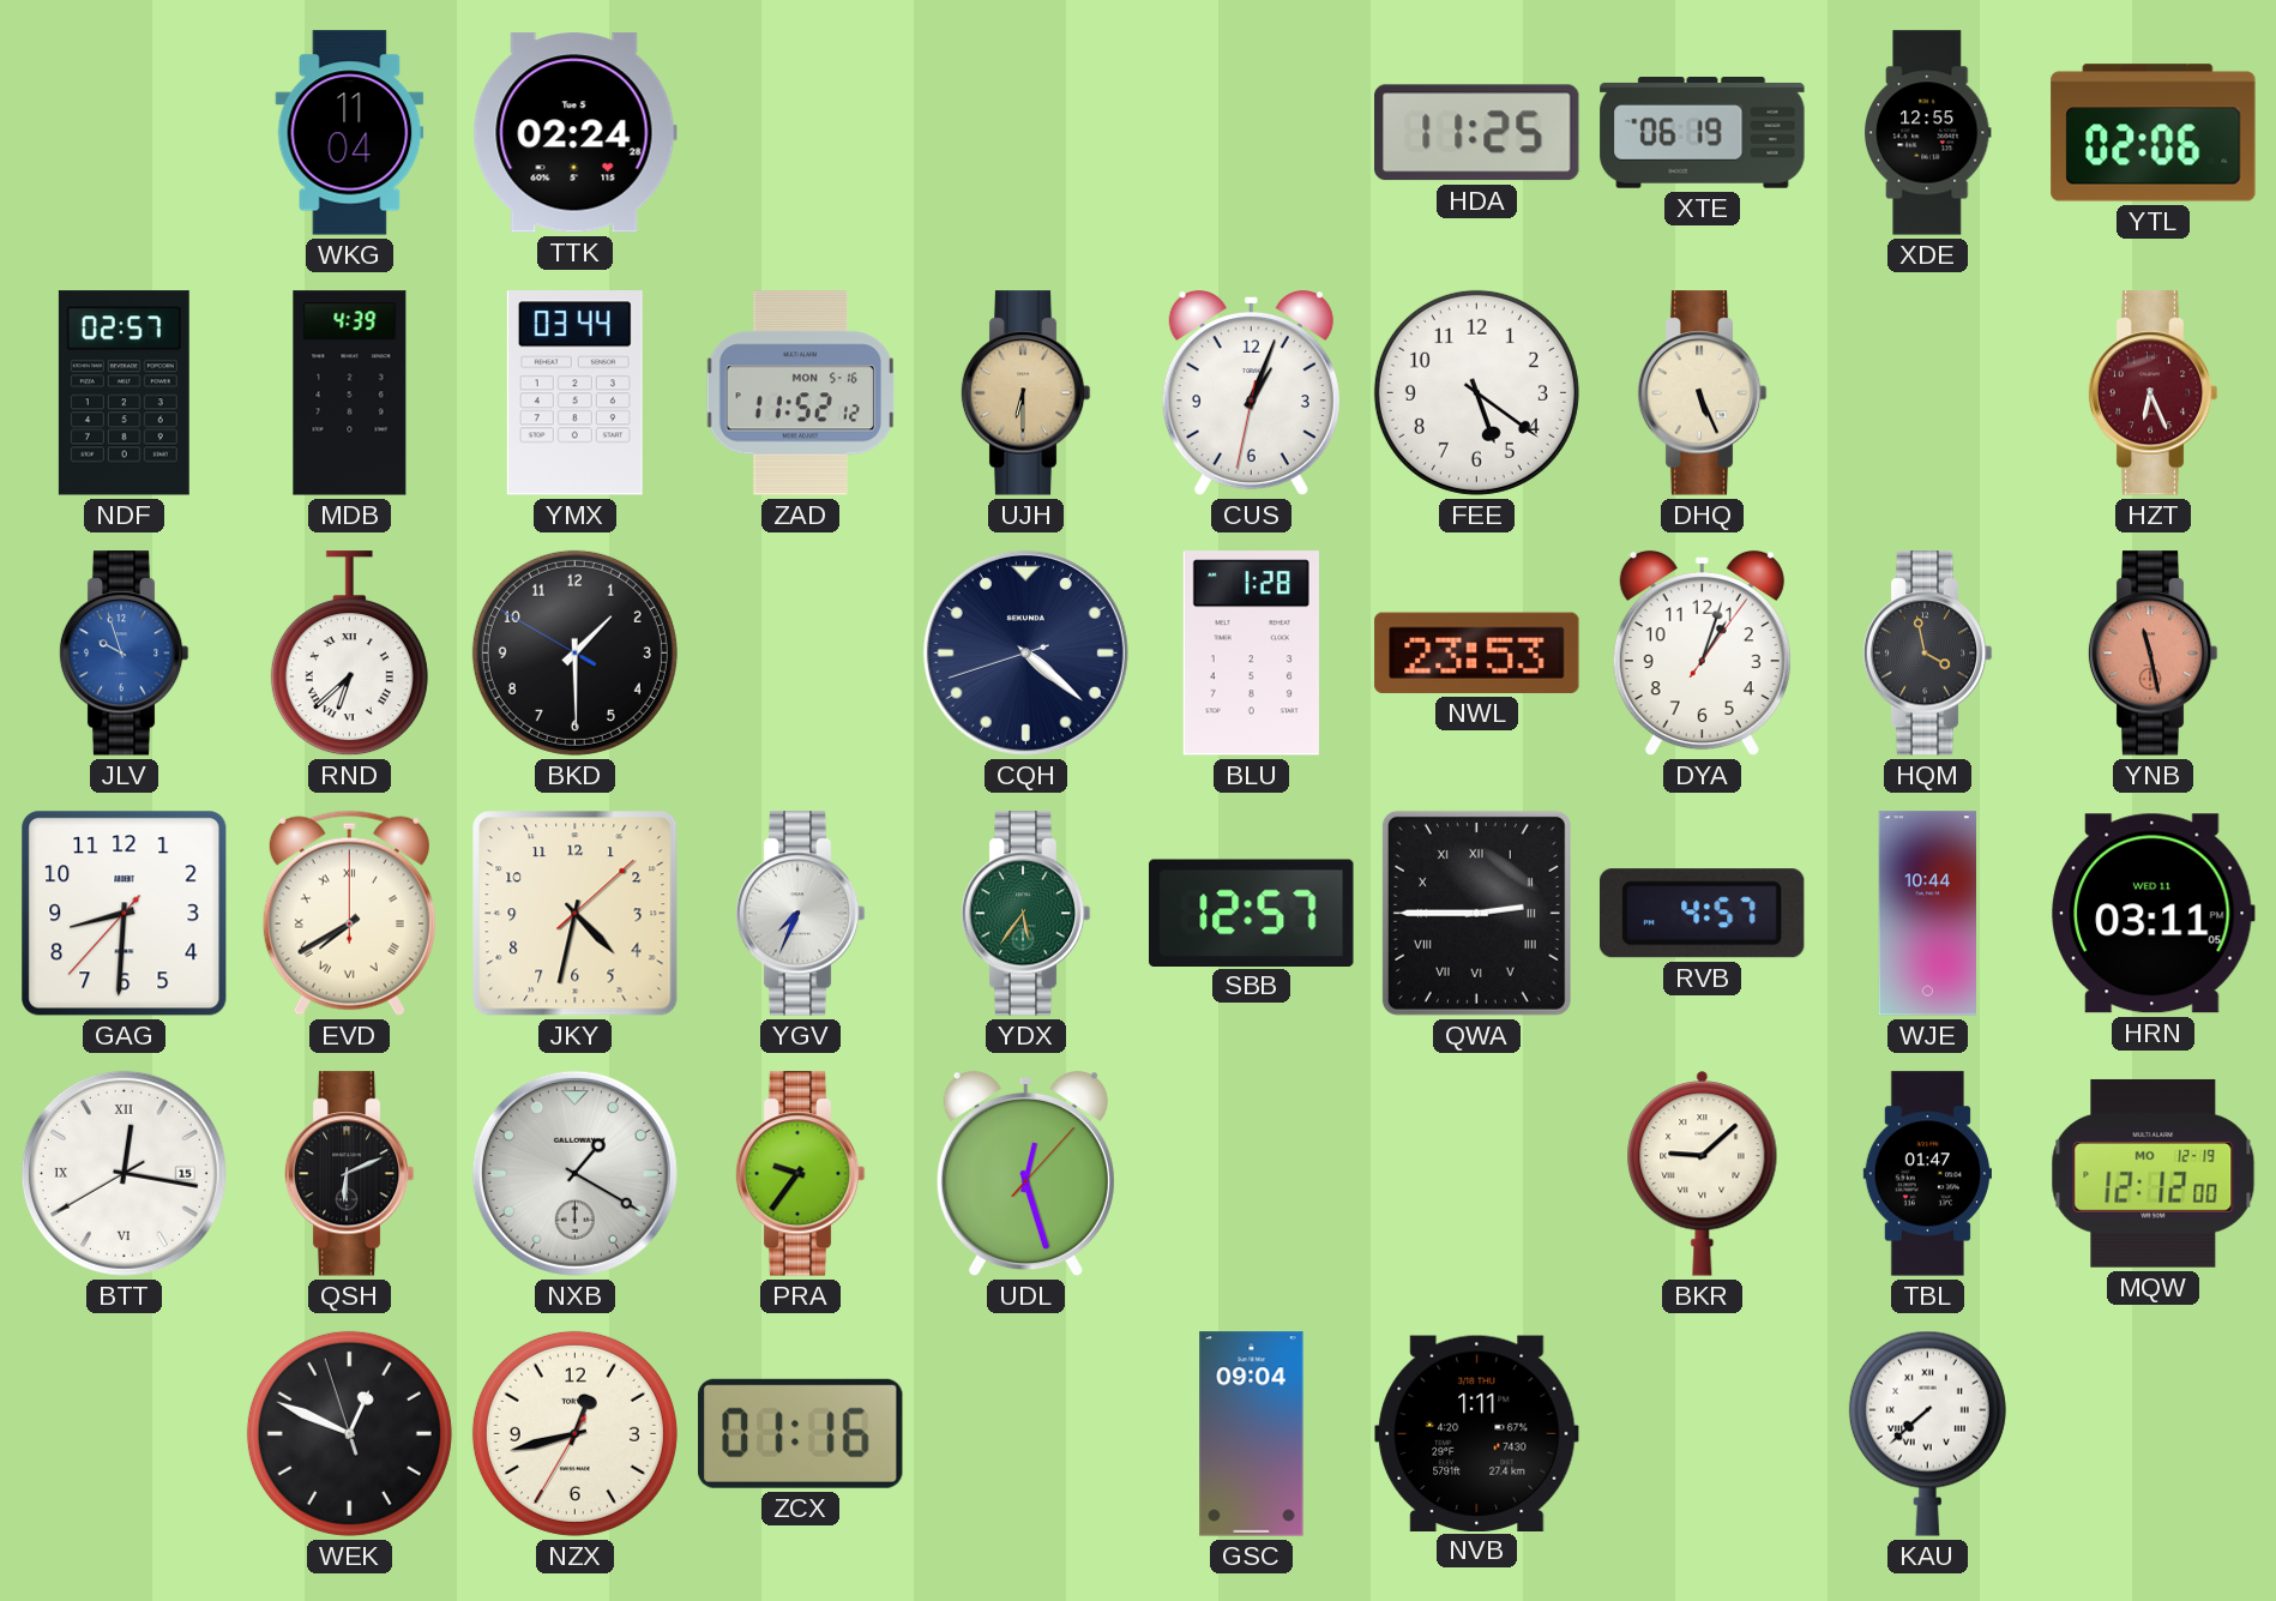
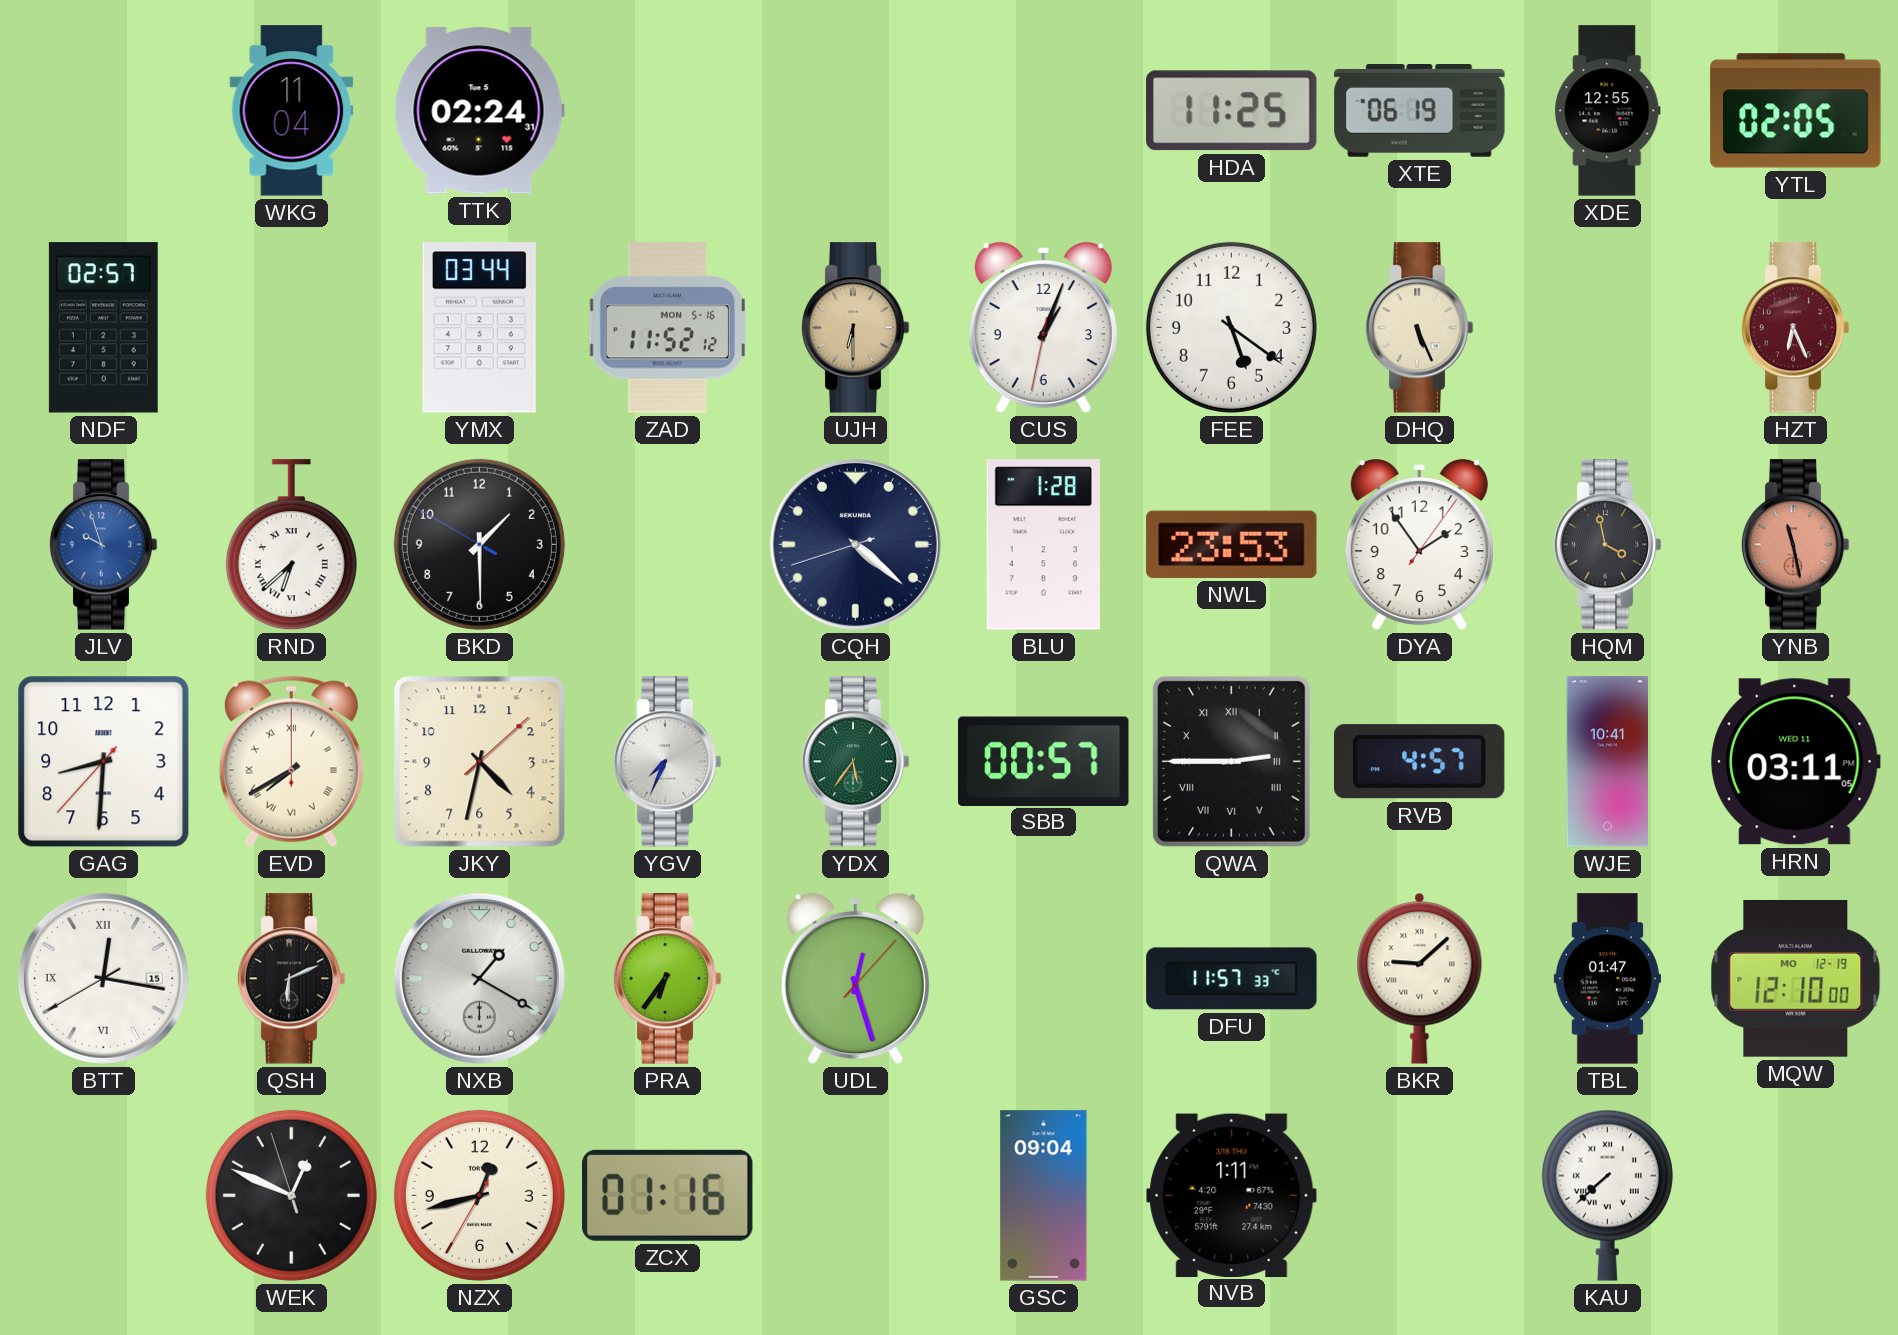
TTK: 02:24 -> 02:24:31 (479, 111)
YTL: 02:06 -> 02:05 (1796, 111)
MDB: 4:39 -> none (350, 393)
DYA: 1:03 -> 1:54 (1419, 545)
SBB: 12:57 -> 00:57 (1044, 761)
WJE: 10:44 -> 10:41 (1607, 762)
PRA: 9:36 -> 6:36 (667, 979)
DFU: none -> 11:57 (1232, 979)
MQW: 12:12 -> 12:10 (1796, 979)
